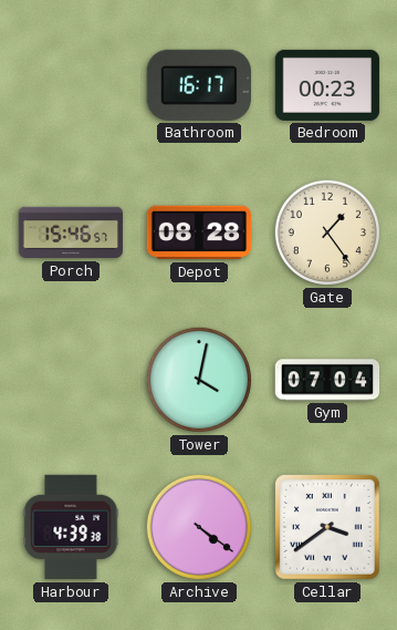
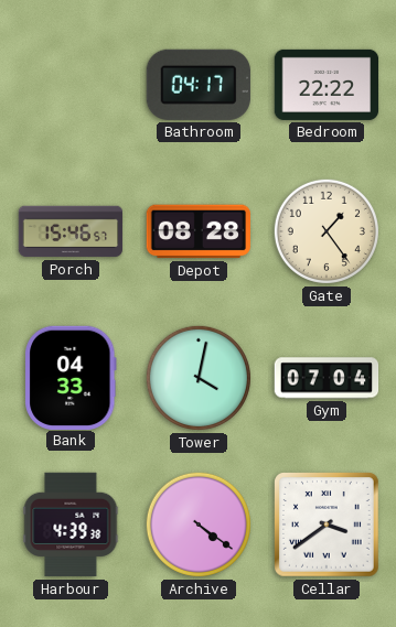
Bathroom: 16:17 -> 04:17 (199, 85)
Bedroom: 00:23 -> 22:22 (327, 85)
Bank: none -> 04:33 (71, 377)
